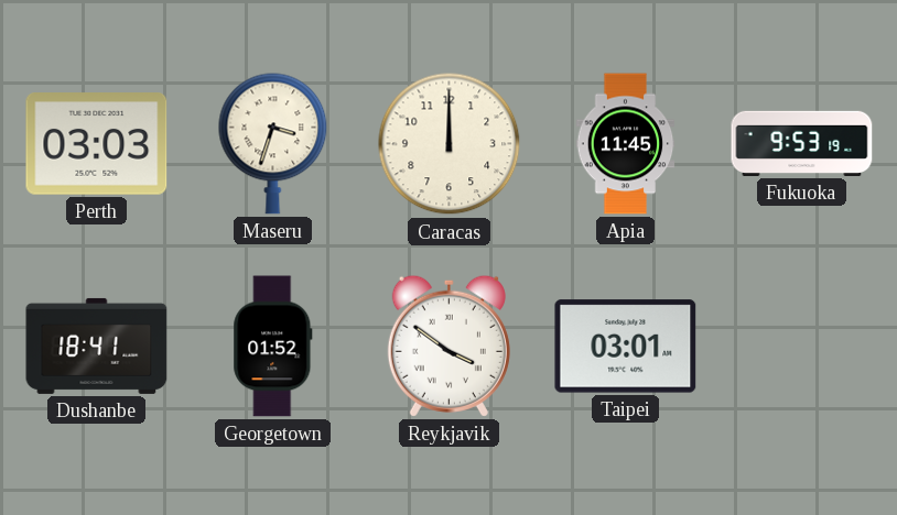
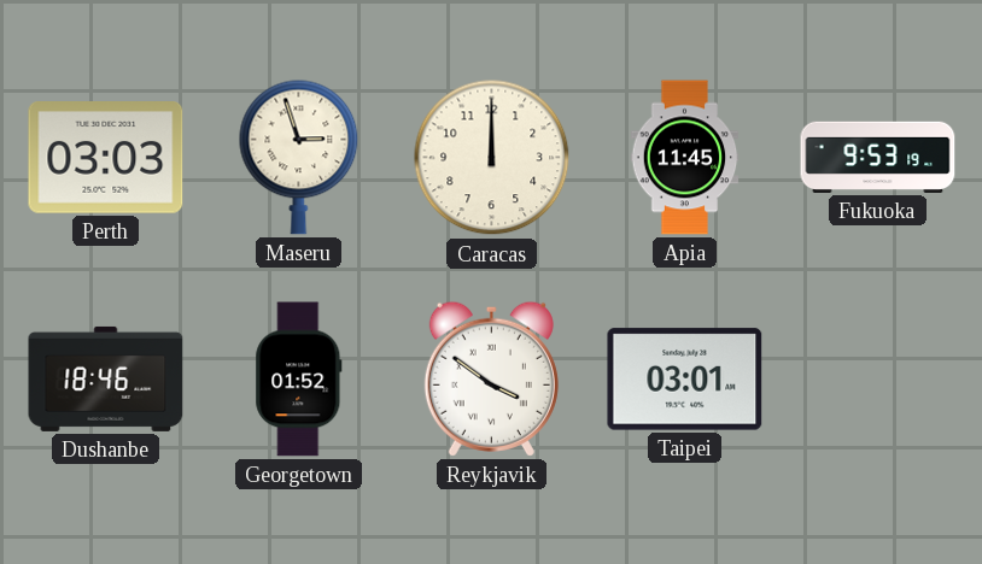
Maseru: 3:33 -> 2:57 (299, 157)
Dushanbe: 18:41 -> 18:46 (106, 378)
